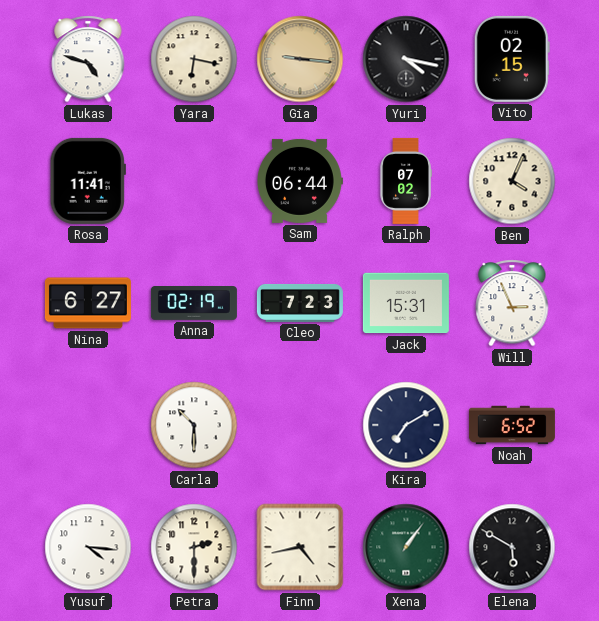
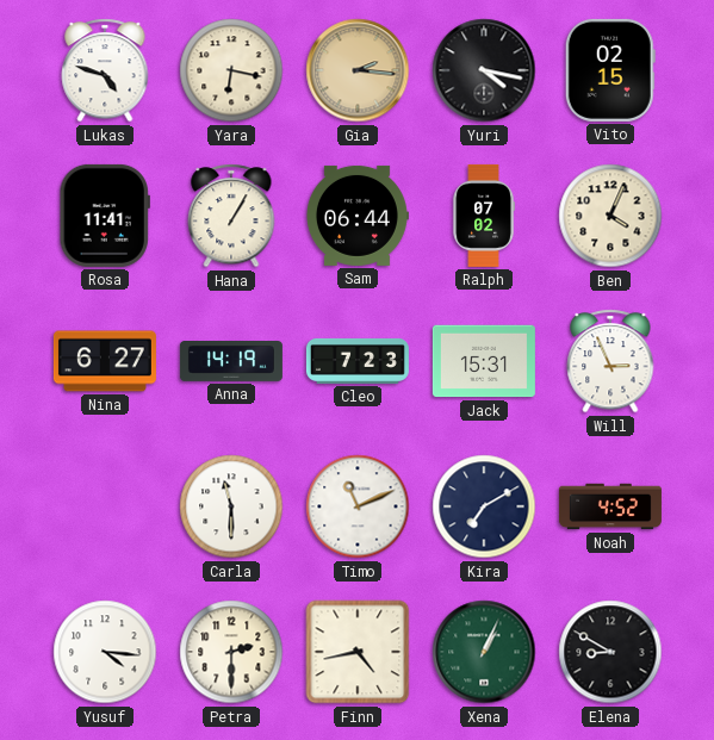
Gia: 9:16 -> 2:16 (358, 70)
Hana: none -> 1:05 (231, 216)
Anna: 02:19 -> 14:19 (231, 362)
Carla: 10:30 -> 11:30 (231, 506)
Timo: none -> 11:11 (358, 506)
Noah: 6:52 -> 4:52 (610, 506)
Xena: 1:06 -> 1:04 (484, 652)
Elena: 5:50 -> 8:50 (610, 652)
